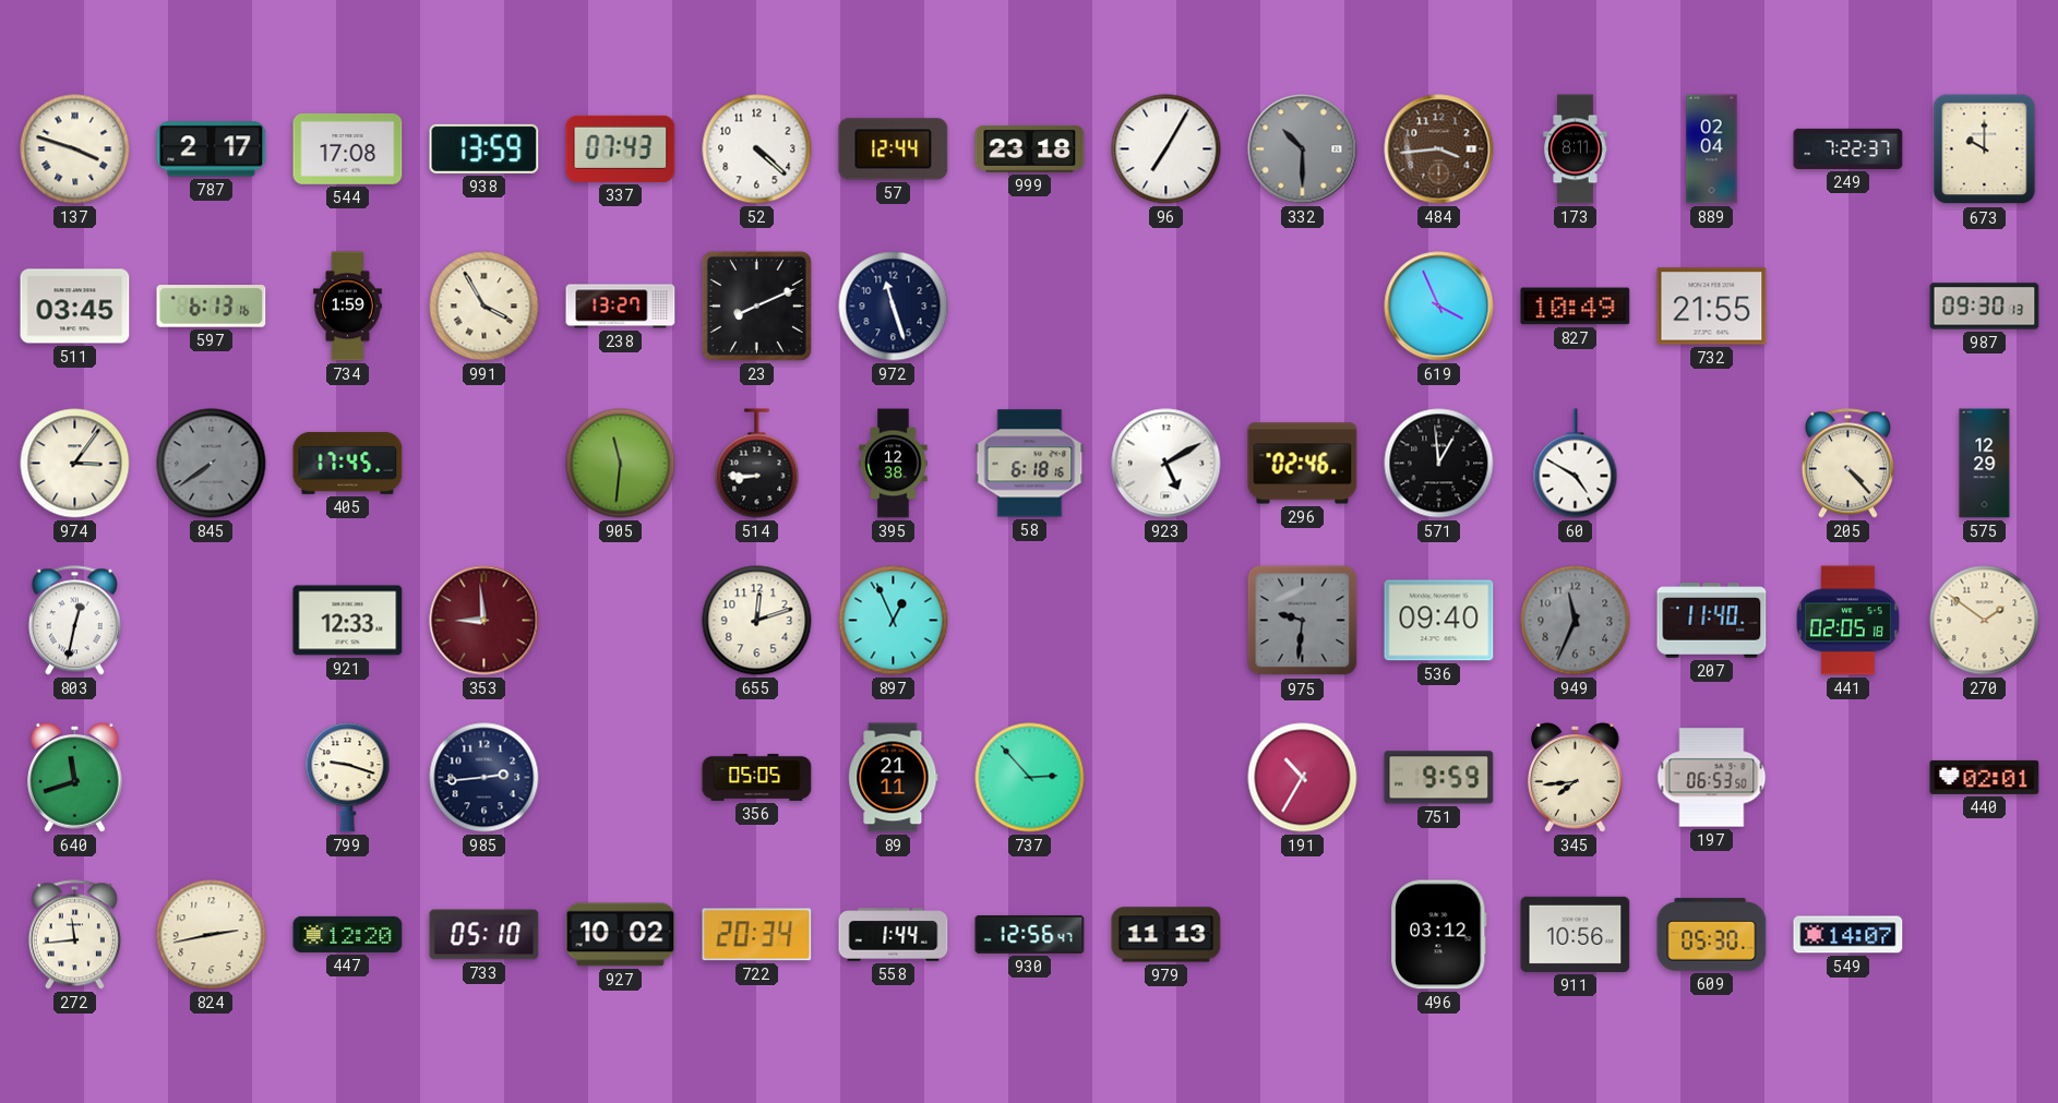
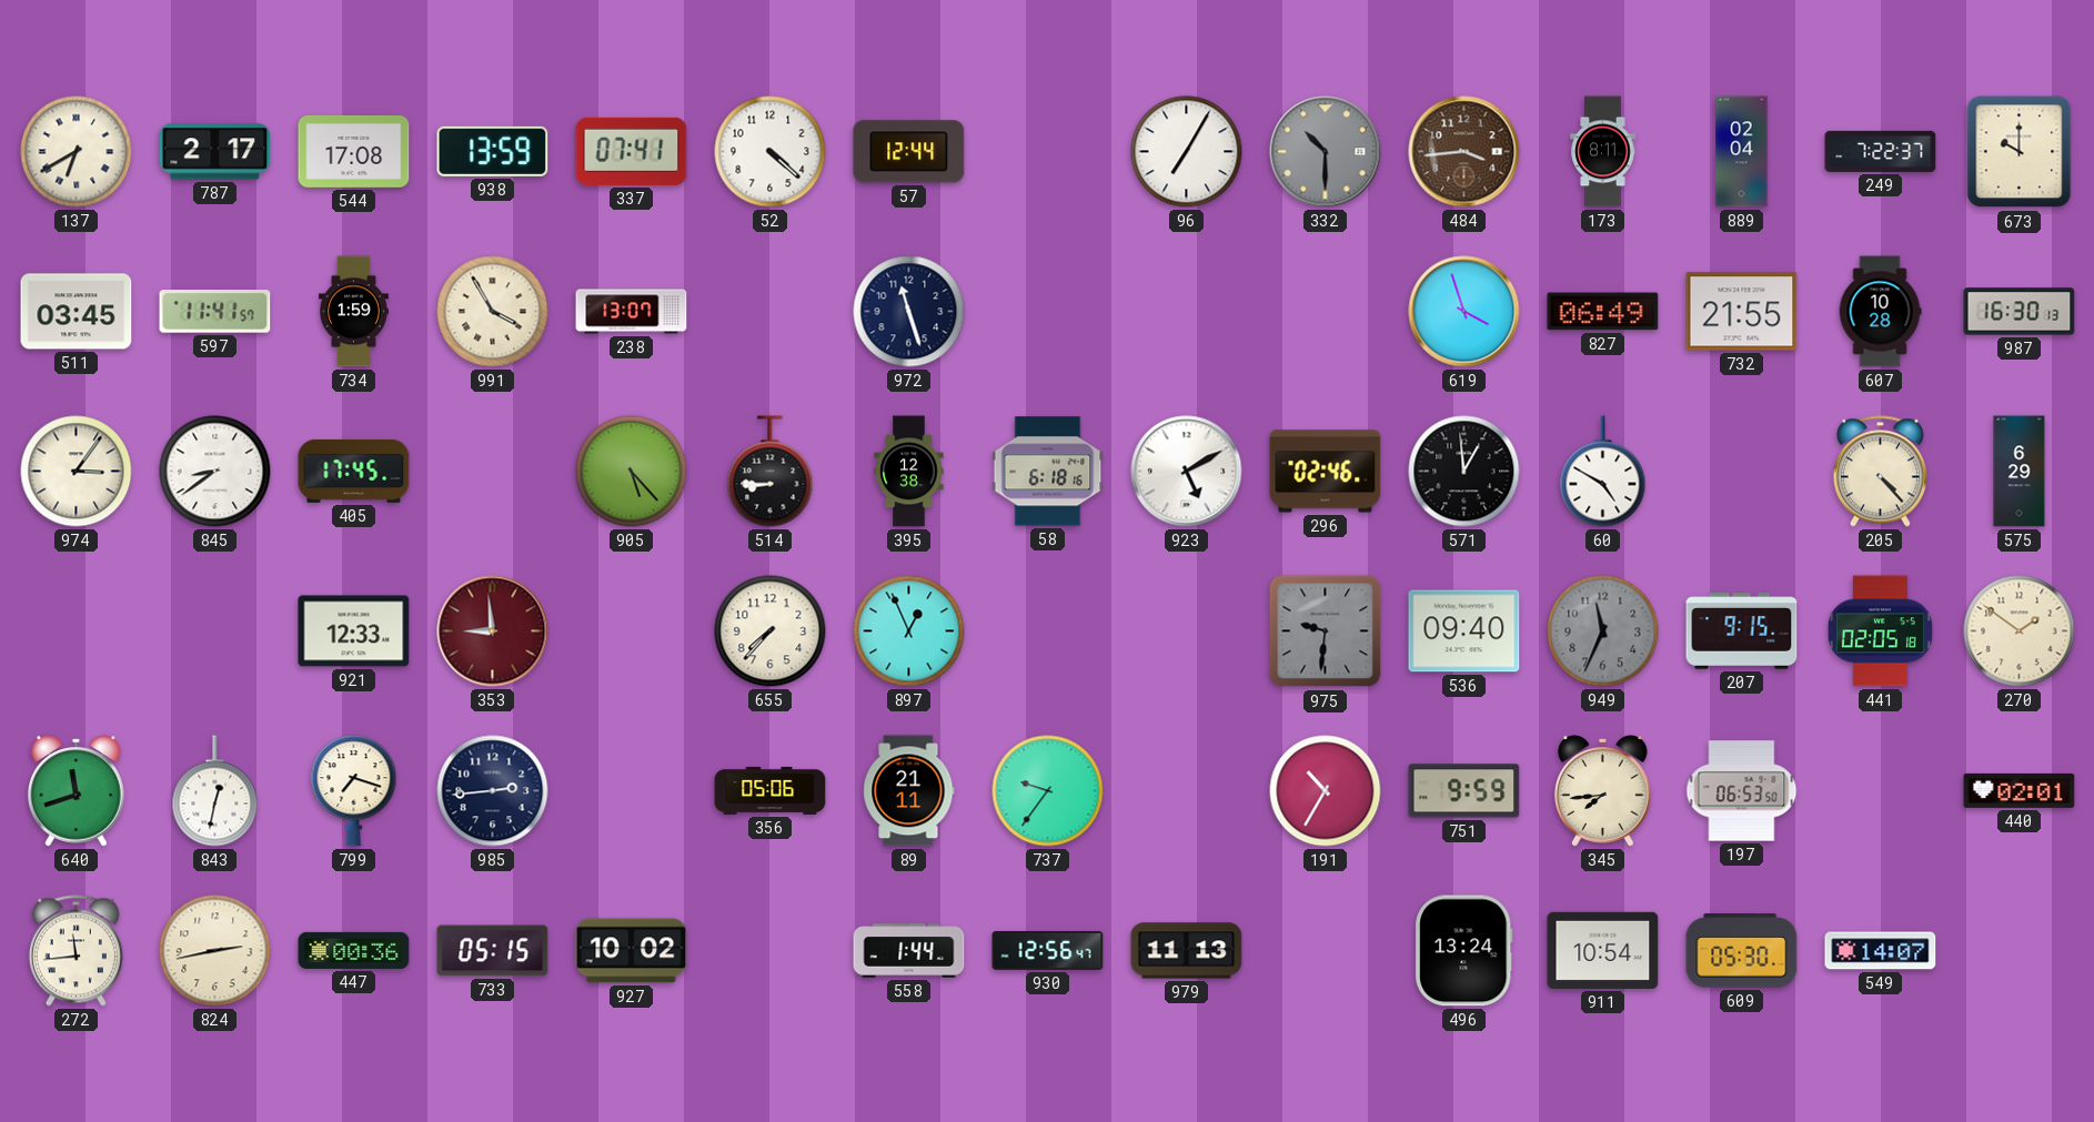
137: 3:48 -> 6:40 (77, 152)
337: 07:43 -> 07:41 (632, 151)
999: 23:18 -> none (1030, 148)
597: 6:13 -> 11:41 (215, 312)
238: 13:27 -> 13:07 (632, 312)
23: 8:11 -> none (756, 305)
619: 3:56 -> 3:57 (1464, 312)
827: 10:49 -> 06:49 (1603, 312)
607: none -> 10:28 (1880, 312)
987: 09:30 -> 16:30 (2020, 312)
845: 7:39 -> 8:39 (215, 472)
845 dial: grey -> white (215, 472)
905: 11:31 -> 5:23 (632, 472)
575: 12:29 -> 6:29 (2020, 472)
803: 12:32 -> none (74, 621)
655: 12:12 -> 7:37 (771, 631)
207: 11:40 -> 9:15 (1742, 631)
843: none -> 12:32 (215, 791)
799: 9:18 -> 7:18 (354, 791)
356: 05:05 -> 05:06 (771, 790)
737: 2:53 -> 9:36 (1048, 791)
447: 12:20 -> 00:36 (354, 950)
733: 05:10 -> 05:15 (493, 951)
722: 20:34 -> none (757, 935)
496: 03:12 -> 13:24 (1464, 951)
911: 10:56 -> 10:54 (1603, 950)
